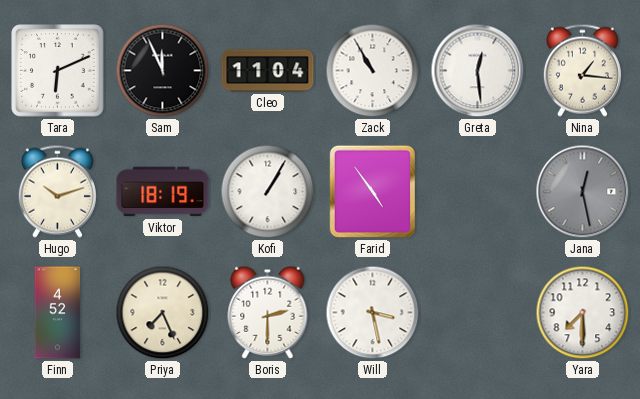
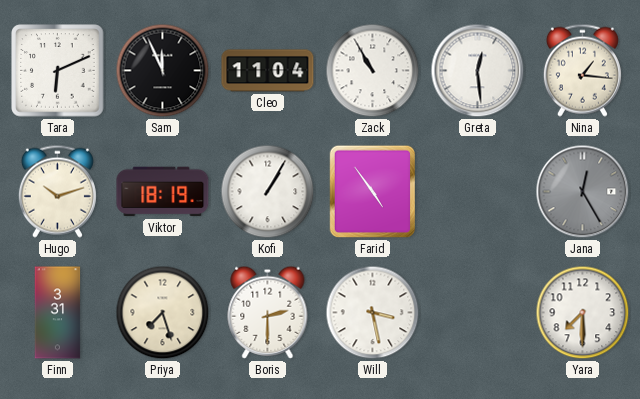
Jana: 12:28 -> 12:25 (583, 192)
Finn: 4:52 -> 3:31 (58, 313)
Priya: 7:26 -> 7:27 (163, 313)
